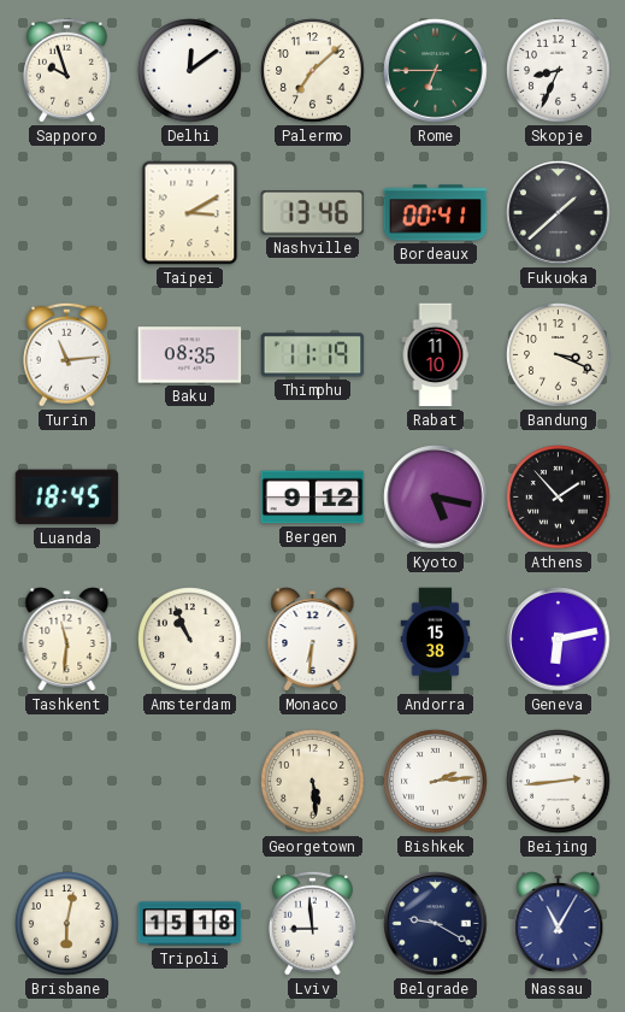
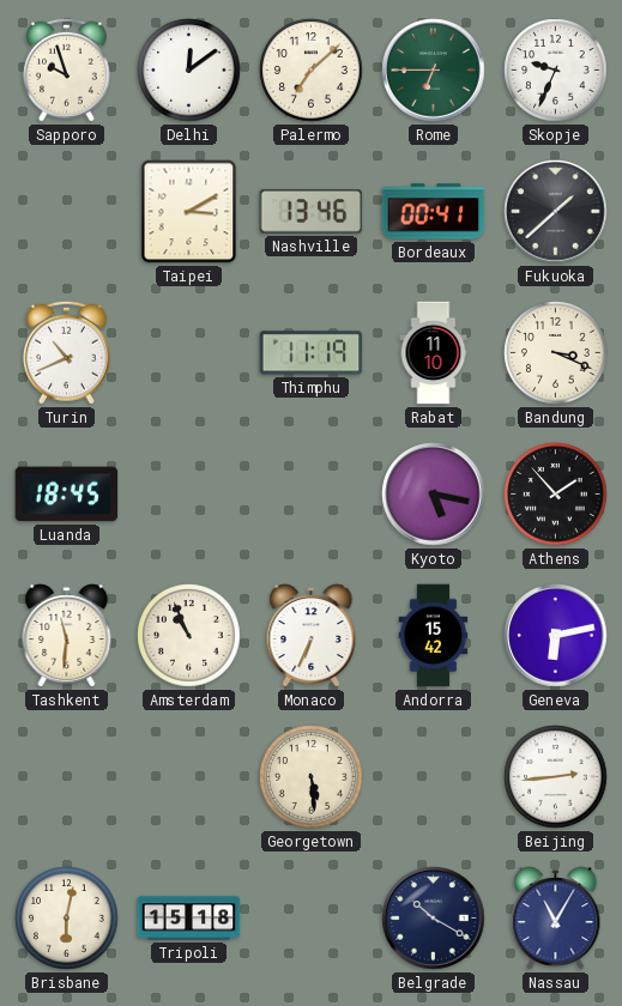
Skopje: 8:34 -> 9:34 (556, 71)
Turin: 11:14 -> 10:41 (66, 352)
Baku: 08:35 -> none (190, 355)
Bergen: 9:12 -> none (313, 498)
Monaco: 6:31 -> 6:34 (312, 636)
Andorra: 15:38 -> 15:42 (434, 636)
Bishkek: 2:14 -> none (436, 782)
Lviv: 8:59 -> none (312, 923)
Belgrade: 9:20 -> 10:20 (434, 919)
